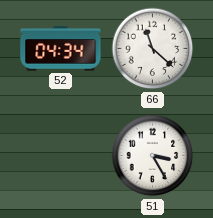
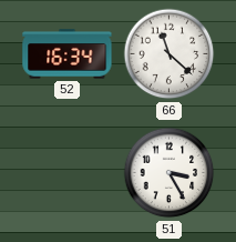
52: 04:34 -> 16:34 (68, 54)
